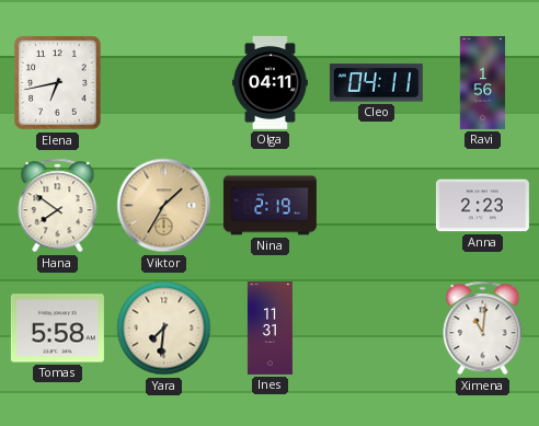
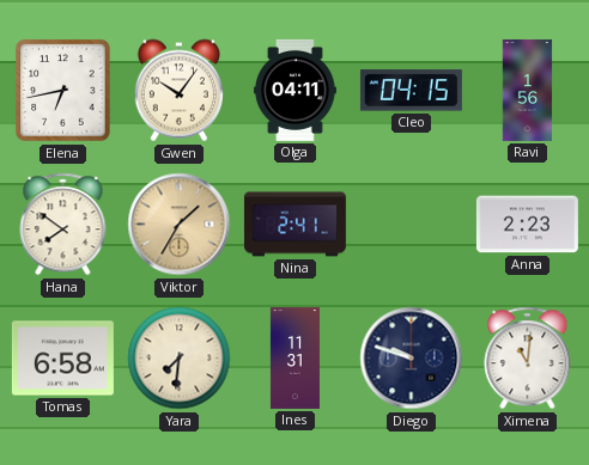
Gwen: none -> 10:06 (178, 91)
Cleo: 04:11 -> 04:15 (411, 91)
Nina: 2:19 -> 2:41 (294, 225)
Tomas: 5:58 -> 6:58 (62, 359)
Diego: none -> 9:48 (412, 359)
